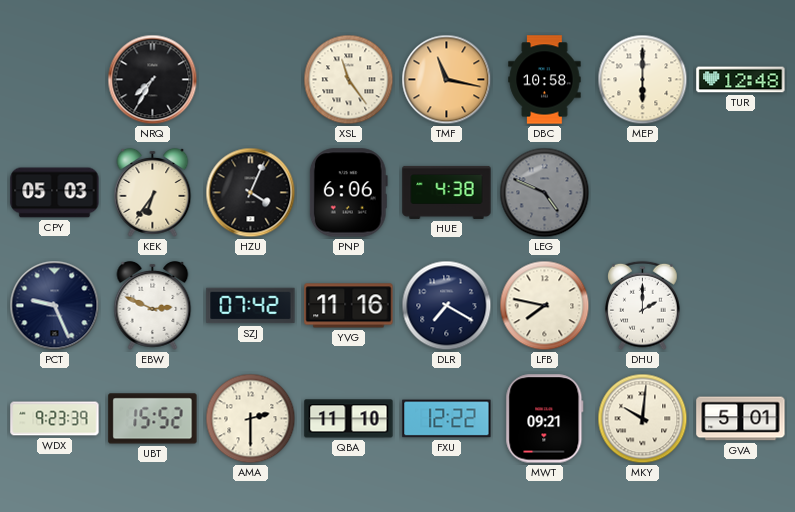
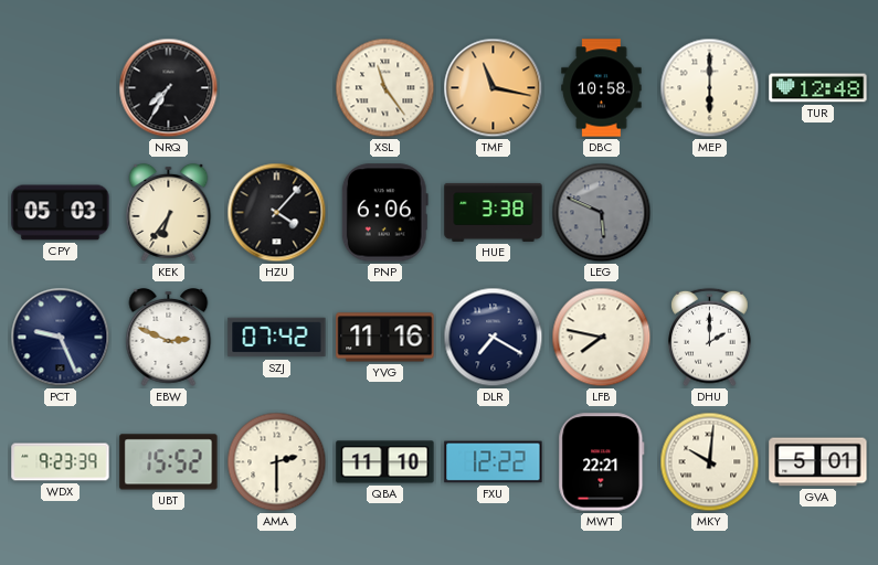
HZU: 4:04 -> 4:07 (277, 213)
HUE: 4:38 -> 3:38 (494, 212)
LEG: 4:49 -> 5:49 (602, 213)
MWT: 09:21 -> 22:21 (602, 462)
